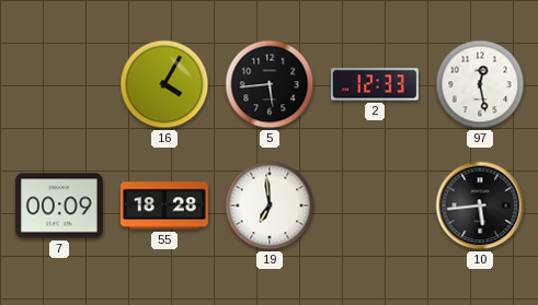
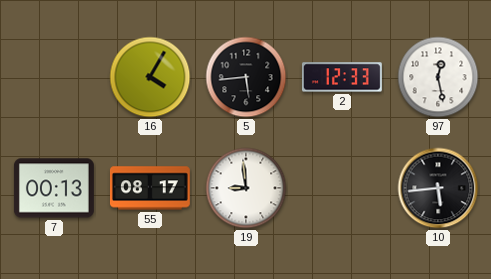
7: 00:09 -> 00:13 (54, 188)
55: 18:28 -> 08:17 (150, 188)
19: 6:59 -> 8:59 (246, 188)
